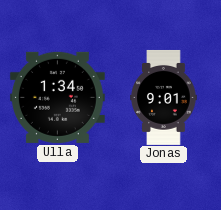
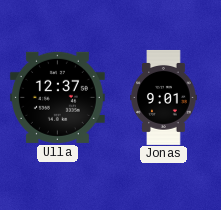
Ulla: 1:34 -> 12:37 (57, 97)
